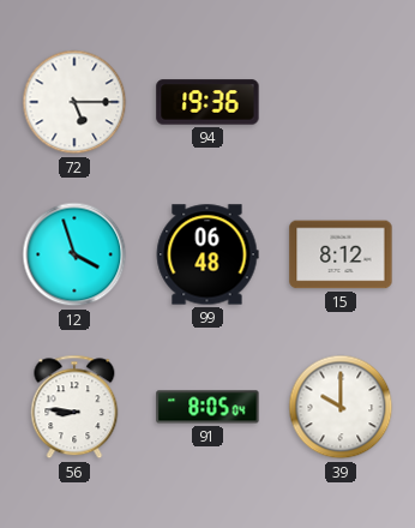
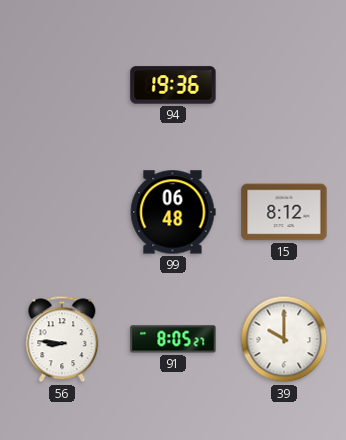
72: 5:15 -> none (74, 102)
12: 3:57 -> none (74, 254)
91: 8:05:04 -> 8:05:27 (173, 339)
